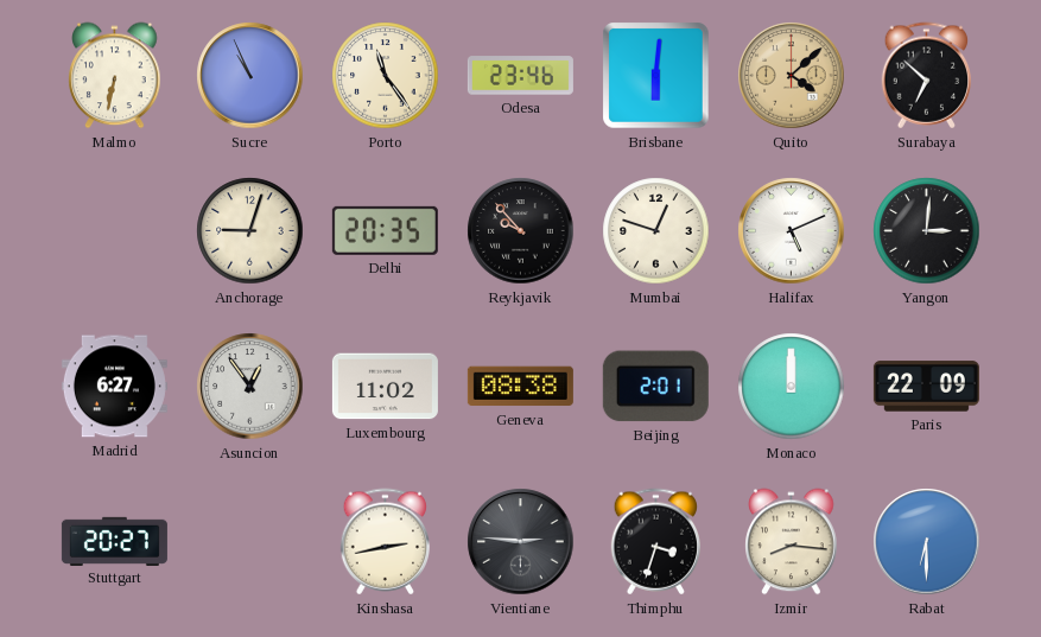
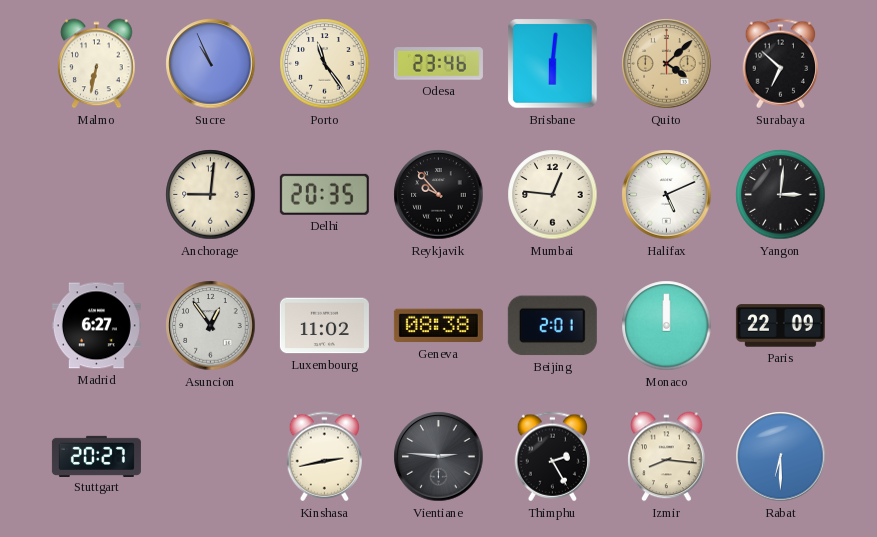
Anchorage: 9:03 -> 9:01 (211, 195)
Mumbai: 12:48 -> 12:46 (553, 195)
Thimphu: 3:33 -> 2:25 (552, 457)
